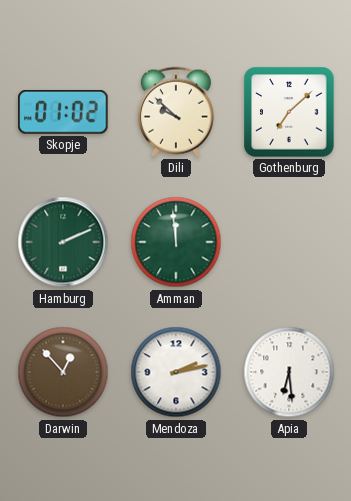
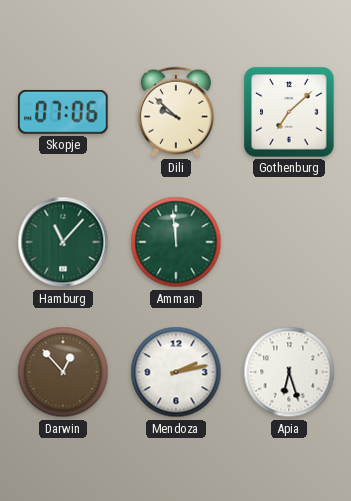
Skopje: 01:02 -> 07:06 (63, 112)
Hamburg: 2:11 -> 11:07 (63, 242)
Apia: 6:29 -> 6:27 (289, 372)
